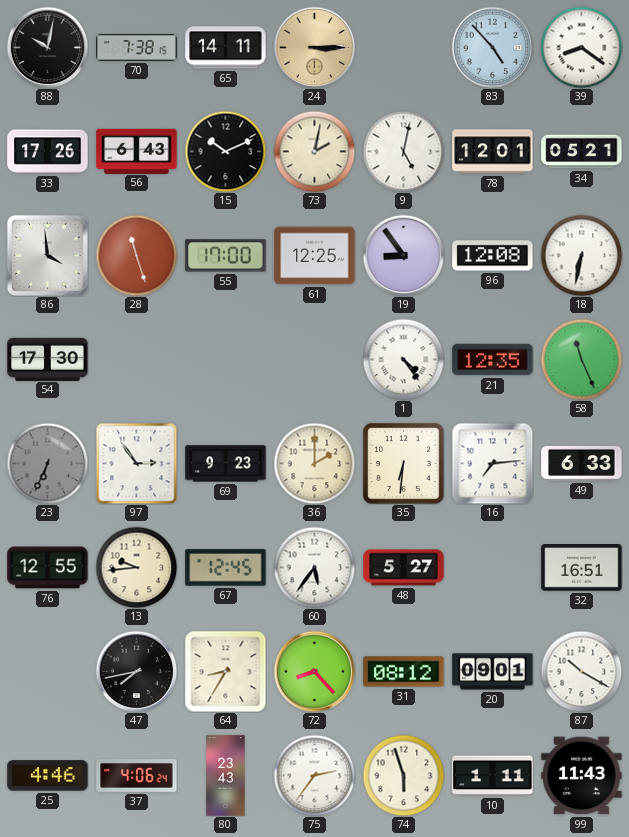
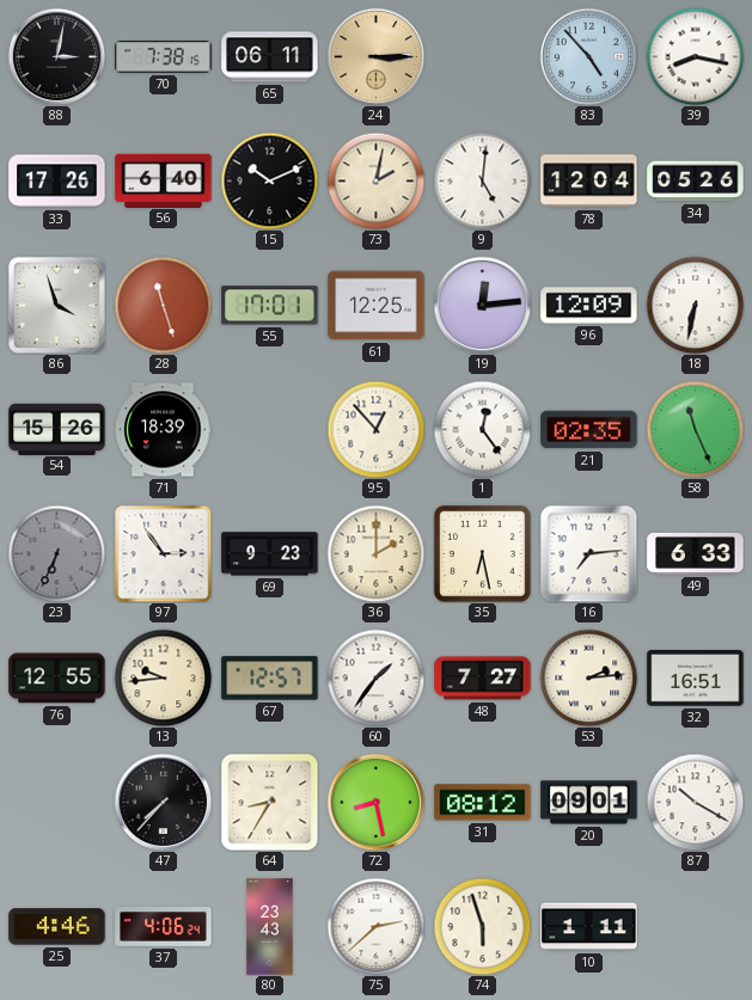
88: 10:02 -> 3:02 (56, 56)
65: 14:11 -> 06:11 (270, 57)
39: 8:21 -> 8:17 (695, 56)
56: 6:43 -> 6:40 (164, 180)
9: 5:02 -> 5:01 (482, 180)
78: 12:01 -> 12:04 (589, 182)
34: 05:21 -> 05:26 (696, 182)
86: 3:59 -> 3:57 (56, 305)
55: 17:00 -> 17:01 (270, 306)
19: 8:54 -> 12:14 (482, 305)
96: 12:08 -> 12:09 (589, 306)
54: 17:30 -> 15:26 (57, 429)
71: none -> 18:39 (164, 430)
95: none -> 12:53 (375, 429)
1: 4:24 -> 12:24 (482, 429)
21: 12:35 -> 02:35 (589, 430)
35: 6:31 -> 6:28 (482, 553)
67: 12:45 -> 12:57 (270, 679)
60: 5:36 -> 1:36 (375, 677)
48: 5:27 -> 7:27 (483, 679)
53: none -> 2:14 (588, 677)
47: 7:43 -> 7:37 (163, 802)
72: 8:23 -> 8:28 (375, 802)
75: 2:36 -> 2:38 (375, 926)
99: 11:43 -> none (582, 776)
